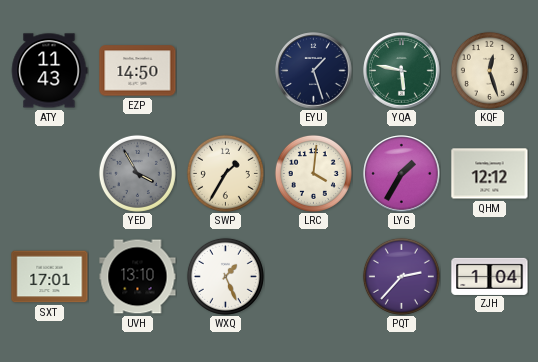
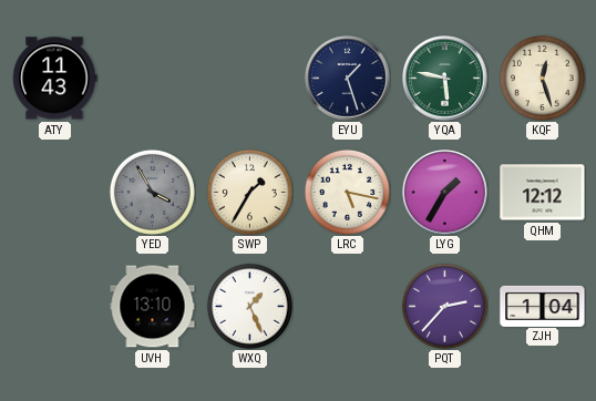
EZP: 14:50 -> none (138, 71)
LRC: 4:01 -> 5:17 (347, 192)
SXT: 17:01 -> none (50, 277)
